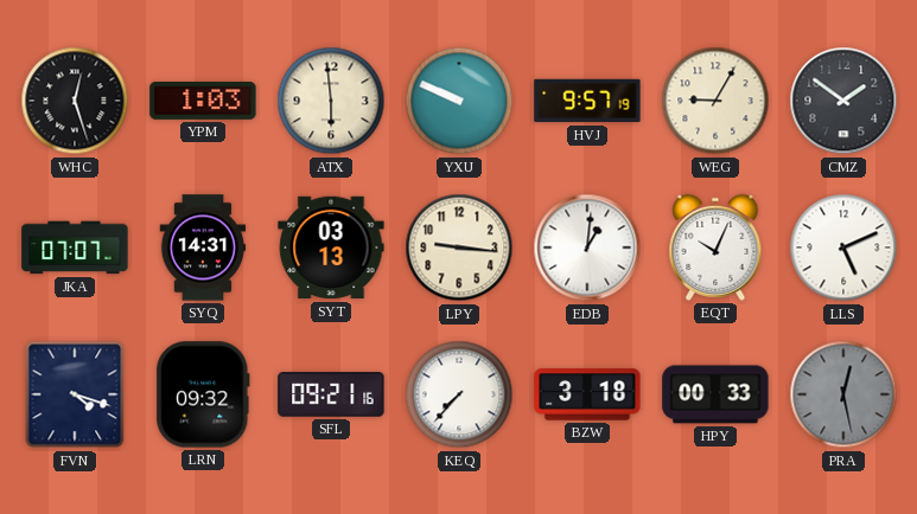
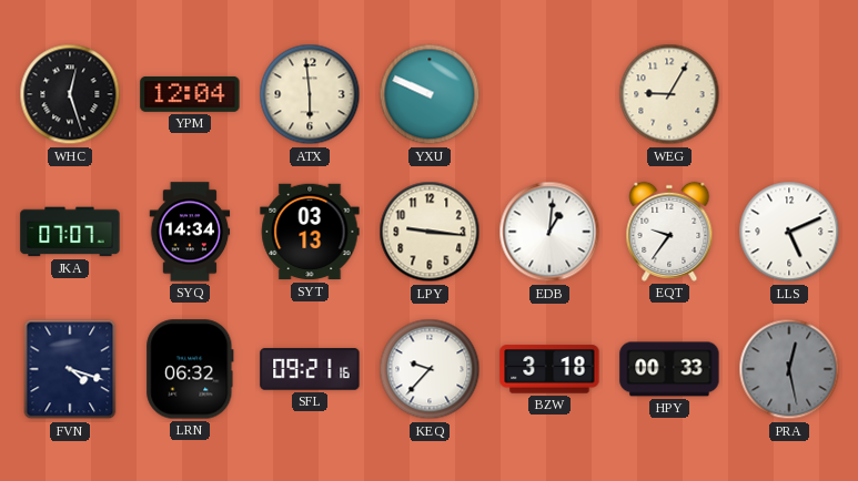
YPM: 1:03 -> 12:04 (190, 94)
HVJ: 9:57 -> none (587, 101)
CMZ: 1:51 -> none (843, 101)
SYQ: 14:31 -> 14:34 (190, 232)
EQT: 10:04 -> 9:36 (669, 232)
LRN: 09:32 -> 06:32 (190, 369)
KEQ: 7:37 -> 9:37 (430, 369)
